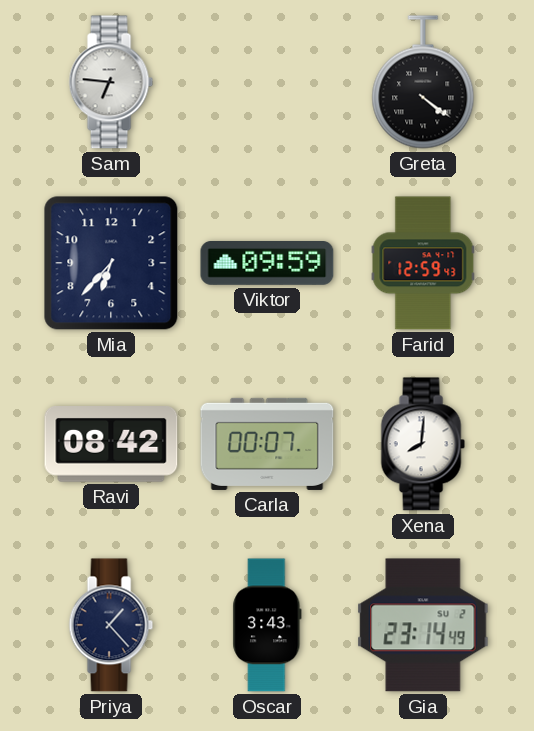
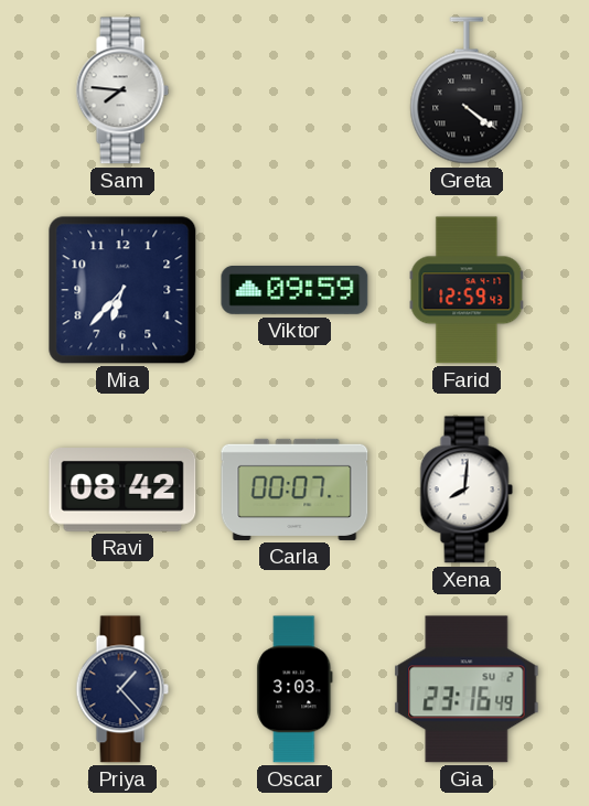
Sam: 6:46 -> 7:46 (122, 90)
Oscar: 3:43 -> 3:03 (294, 689)
Gia: 23:14 -> 23:16 (467, 689)
